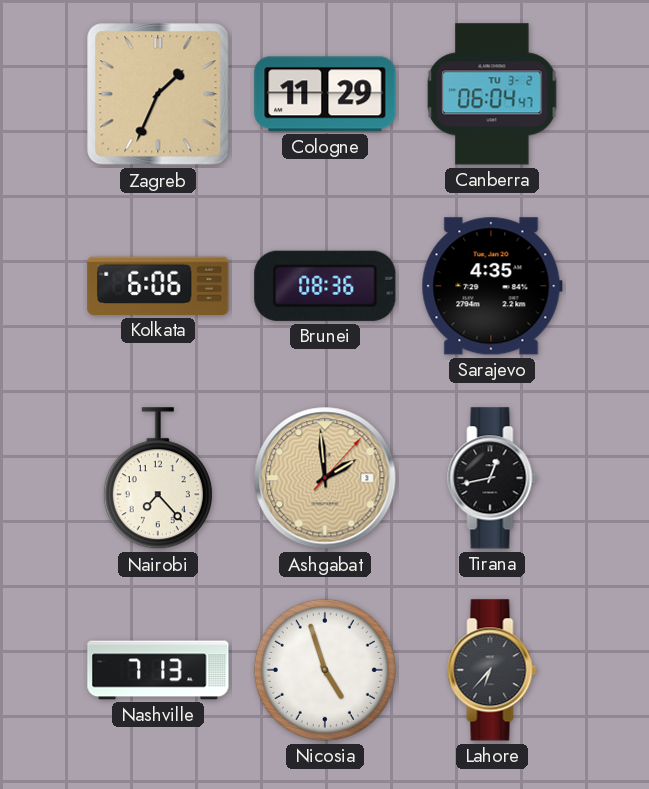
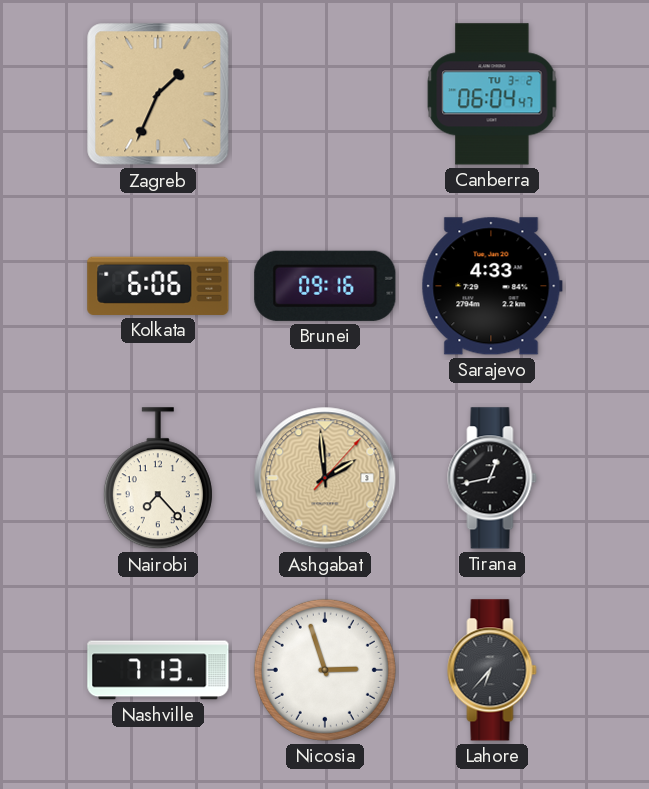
Cologne: 11:29 -> none (325, 94)
Brunei: 08:36 -> 09:16 (325, 286)
Sarajevo: 4:35 -> 4:33 (492, 286)
Nicosia: 4:57 -> 2:57 (325, 670)
